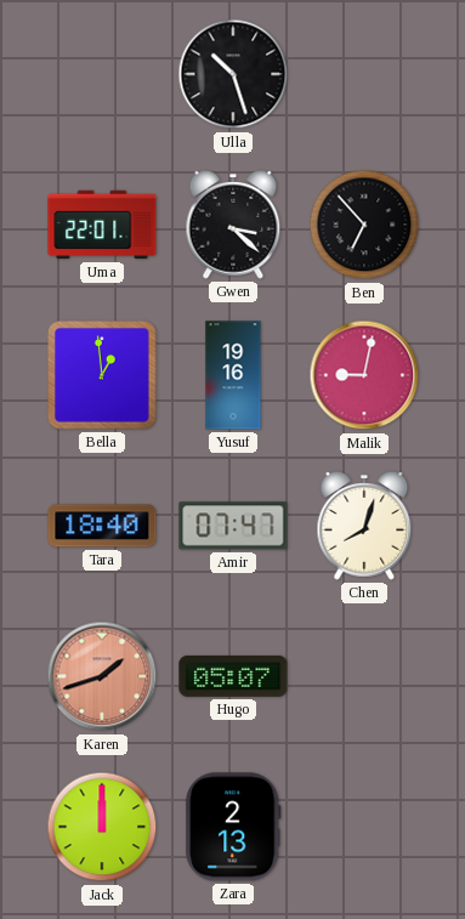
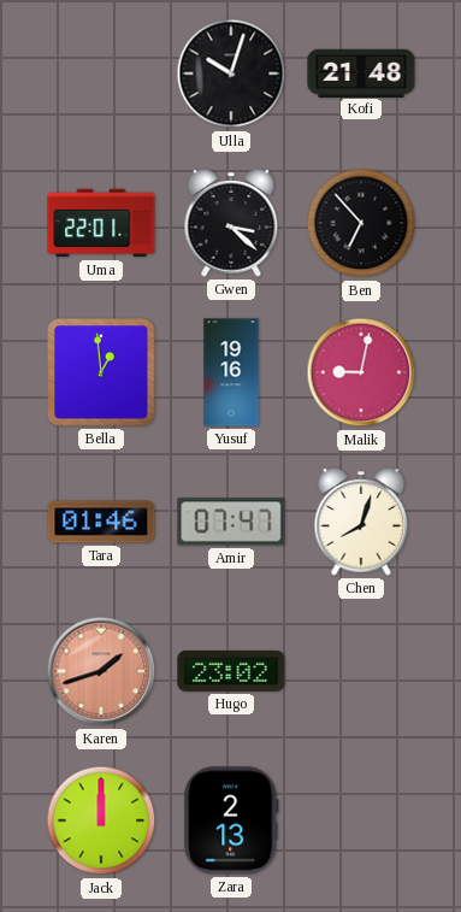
Ulla: 10:27 -> 10:03 (231, 73)
Kofi: none -> 21:48 (361, 72)
Tara: 18:40 -> 01:46 (101, 522)
Hugo: 05:07 -> 23:02 (231, 671)
